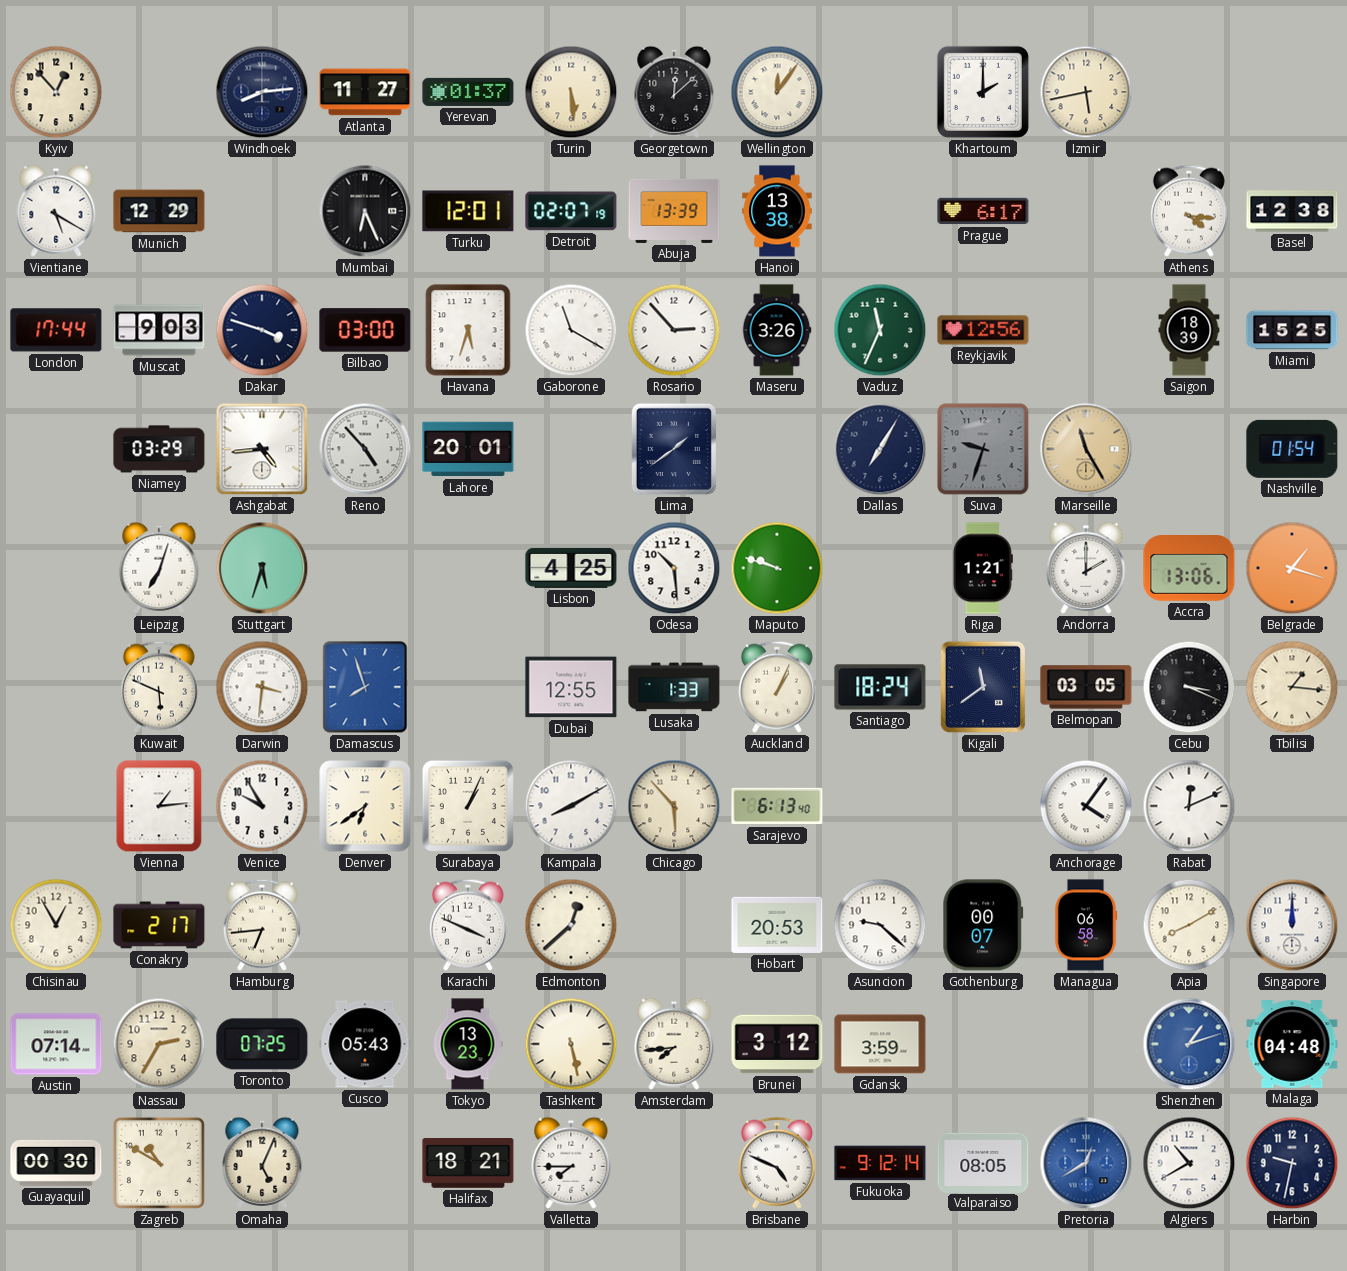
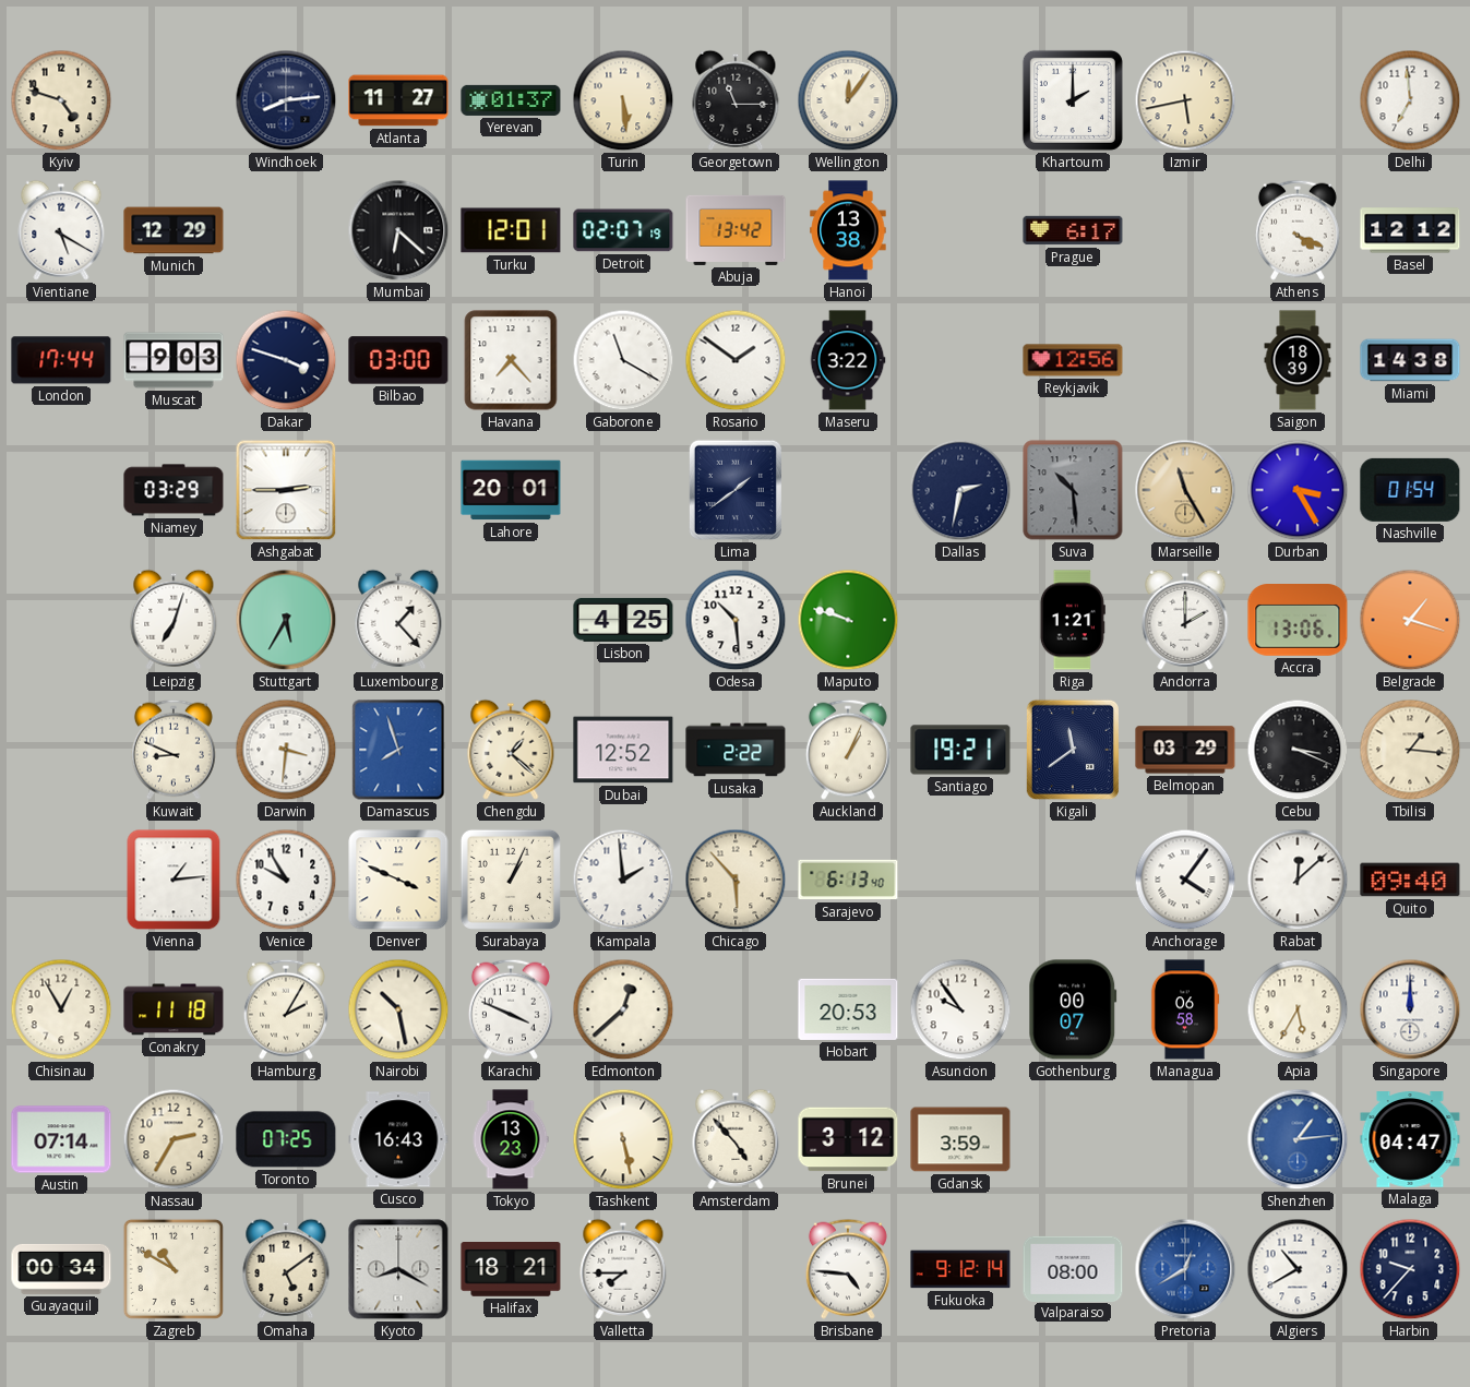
Kyiv: 12:53 -> 4:48 (61, 100)
Georgetown: 12:08 -> 11:15 (736, 100)
Delhi: none -> 6:59 (1410, 100)
Mumbai: 6:26 -> 6:22 (398, 230)
Abuja: 13:39 -> 13:42 (736, 230)
Athens: 4:16 -> 4:19 (1298, 230)
Basel: 12:38 -> 12:12 (1410, 230)
Havana: 5:33 -> 7:23 (511, 360)
Rosario: 2:53 -> 1:51 (736, 360)
Maseru: 3:26 -> 3:22 (848, 360)
Vaduz: 11:34 -> none (880, 330)
Miami: 15:25 -> 14:38 (1410, 360)
Ashgabat: 4:44 -> 2:45 (286, 490)
Reno: 4:53 -> none (365, 449)
Dallas: 7:05 -> 2:32 (960, 490)
Suva: 9:33 -> 10:29 (1073, 490)
Durban: none -> 3:25 (1298, 490)
Stuttgart: 5:33 -> 5:35 (286, 620)
Luxembourg: none -> 1:23 (398, 620)
Kuwait: 5:49 -> 8:49 (174, 750)
Chengdu: none -> 1:22 (511, 750)
Dubai: 12:55 -> 12:52 (623, 750)
Lusaka: 1:33 -> 2:22 (736, 750)
Santiago: 18:24 -> 19:21 (960, 750)
Belmopan: 03:05 -> 03:29 (1185, 750)
Denver: 6:39 -> 3:49 (398, 880)
Kampala: 8:10 -> 1:59 (623, 880)
Rabat: 12:11 -> 12:08 (1298, 880)
Quito: none -> 09:40 (1410, 880)
Conakry: 2:17 -> 11:18 (174, 1009)
Hamburg: 6:44 -> 2:05 (286, 1009)
Nairobi: none -> 10:28 (398, 1009)
Asuncion: 9:22 -> 9:54 (960, 1009)
Apia: 8:10 -> 5:35 (1298, 1009)
Cusco: 05:43 -> 16:43 (398, 1139)
Amsterdam: 7:44 -> 4:53 (736, 1139)
Shenzhen: 1:12 -> 1:14 (1298, 1139)
Malaga: 04:48 -> 04:47 (1410, 1139)
Guayaquil: 00:30 -> 00:34 (61, 1269)
Omaha: 5:04 -> 5:09 (286, 1269)
Kyoto: none -> 8:20 (398, 1269)
Brisbane: 4:49 -> 4:46 (848, 1269)
Valparaiso: 08:05 -> 08:00 (1073, 1268)
Harbin: 9:32 -> 9:37 (1410, 1269)
